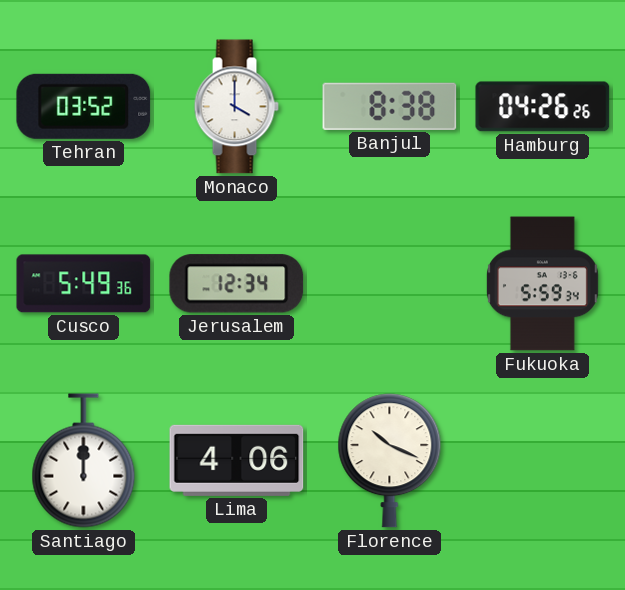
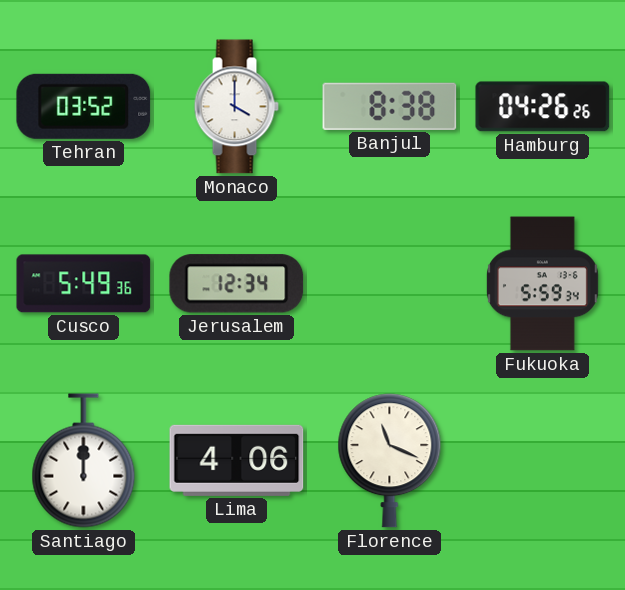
Florence: 10:19 -> 11:19 (390, 461)
